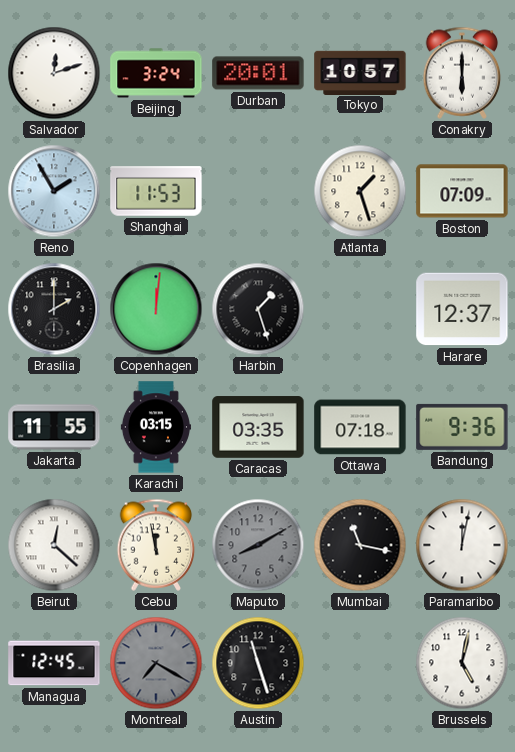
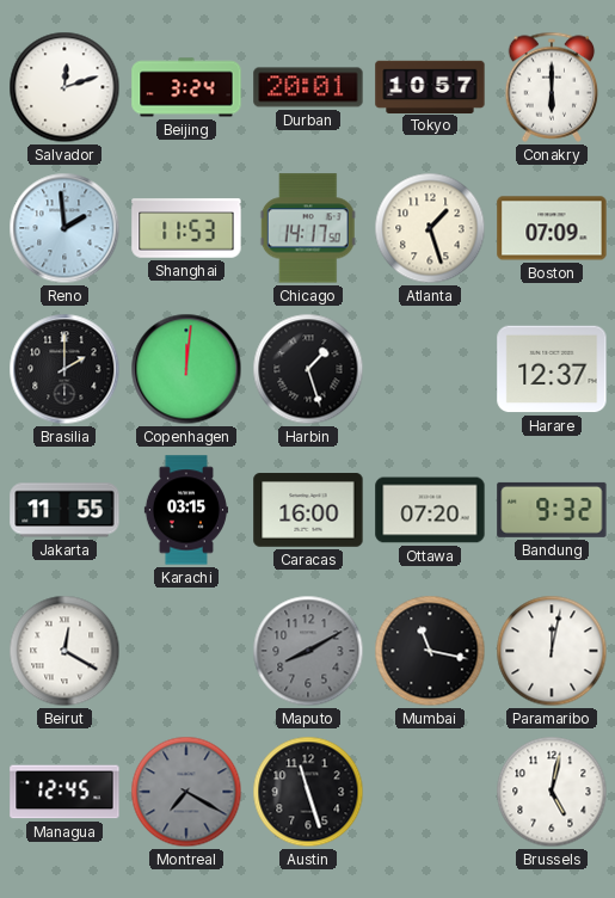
Reno: 1:55 -> 1:59 (64, 228)
Chicago: none -> 14:17 (308, 228)
Caracas: 03:35 -> 16:00 (308, 510)
Ottawa: 07:18 -> 07:20 (430, 510)
Bandung: 9:36 -> 9:32 (552, 510)
Beirut: 12:22 -> 12:20 (64, 651)
Cebu: 11:58 -> none (156, 545)
